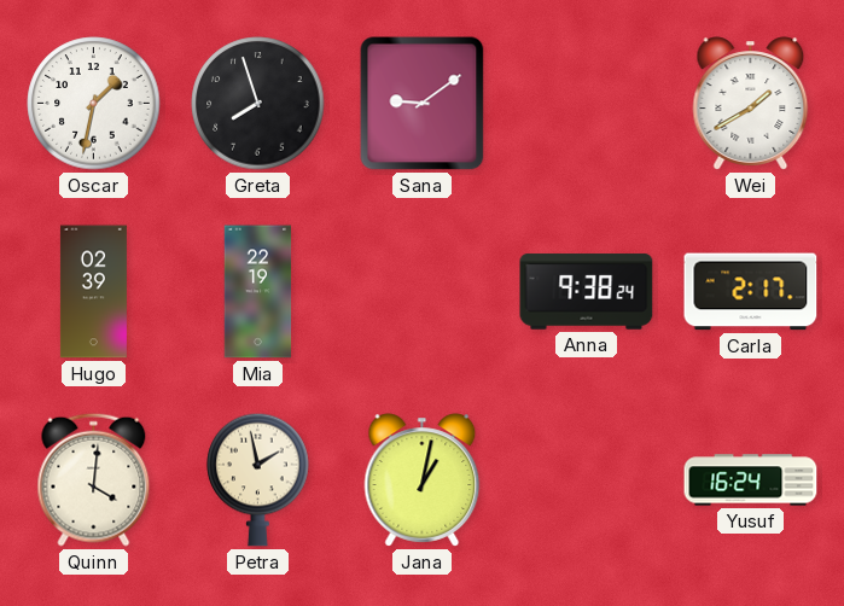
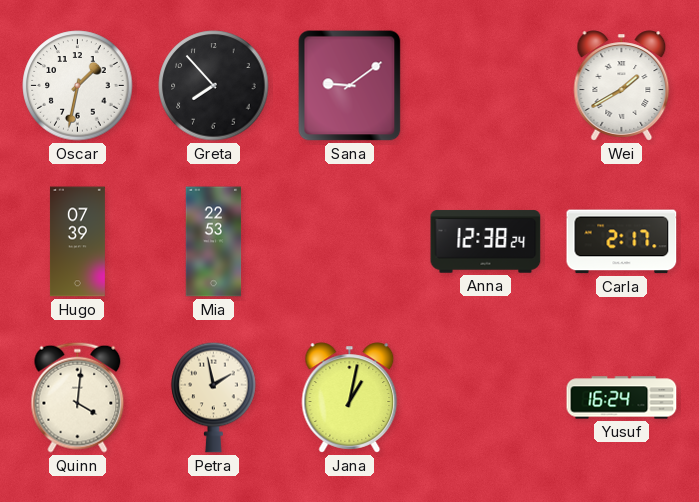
Greta: 7:57 -> 7:53 (214, 86)
Hugo: 02:39 -> 07:39 (77, 242)
Mia: 22:19 -> 22:53 (214, 242)
Anna: 9:38 -> 12:38 (486, 242)
